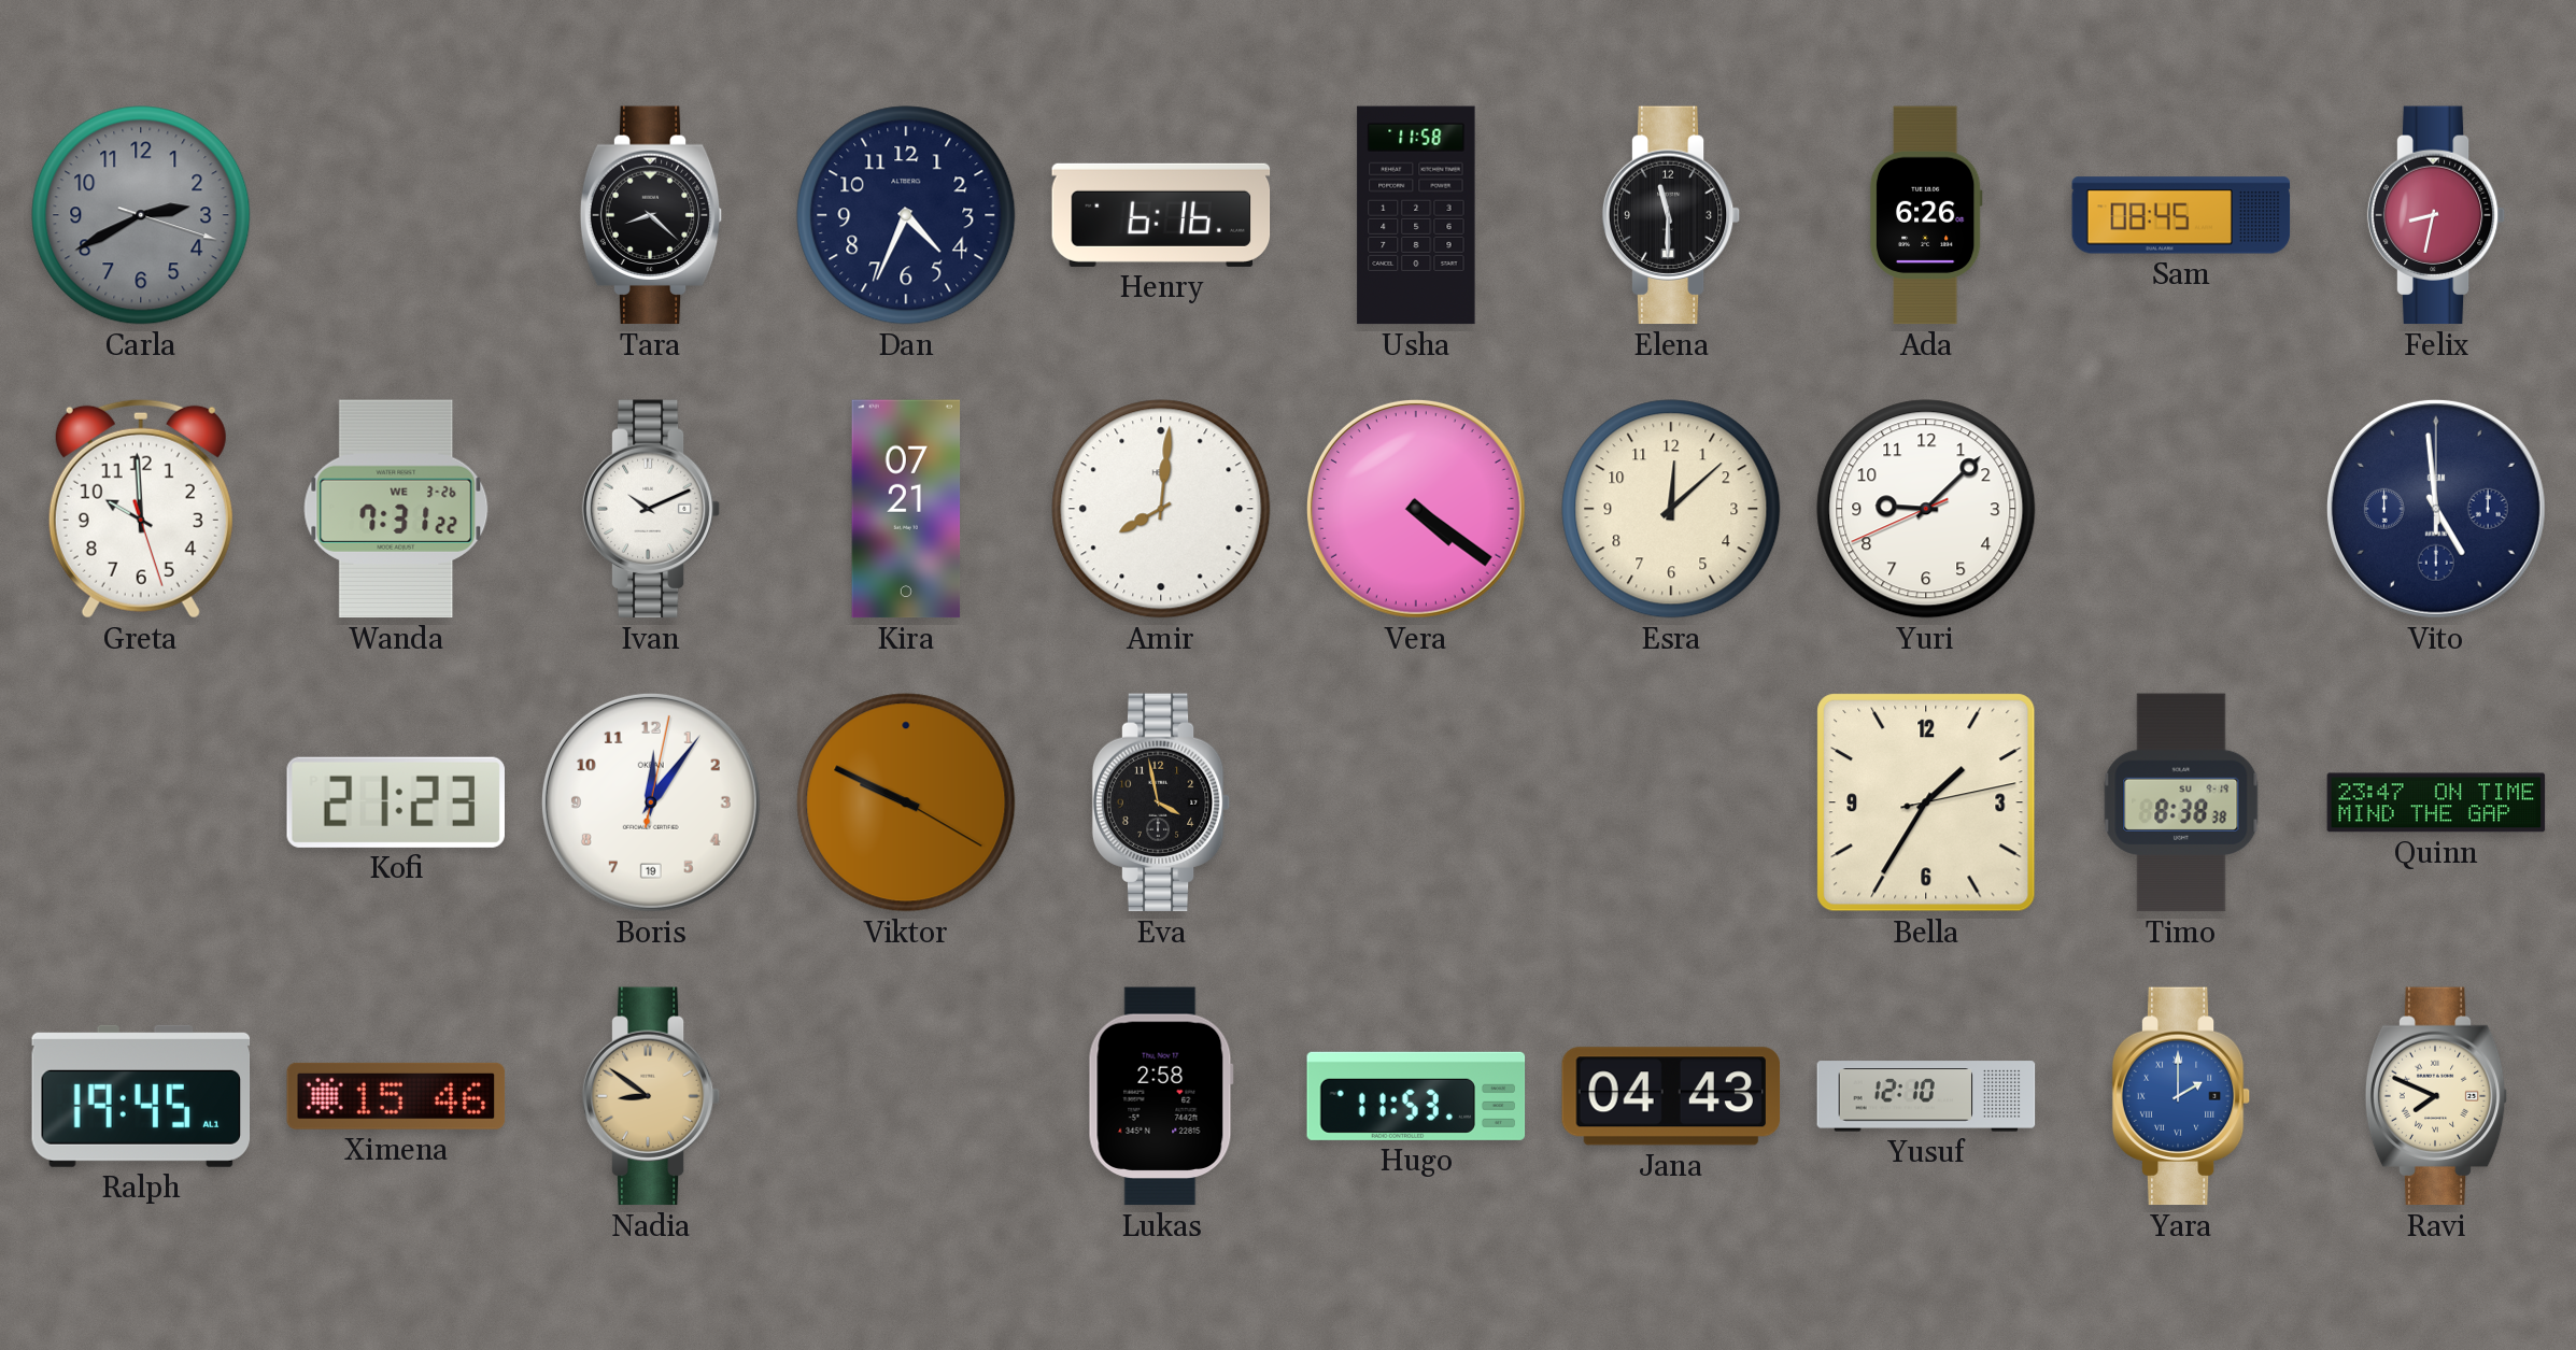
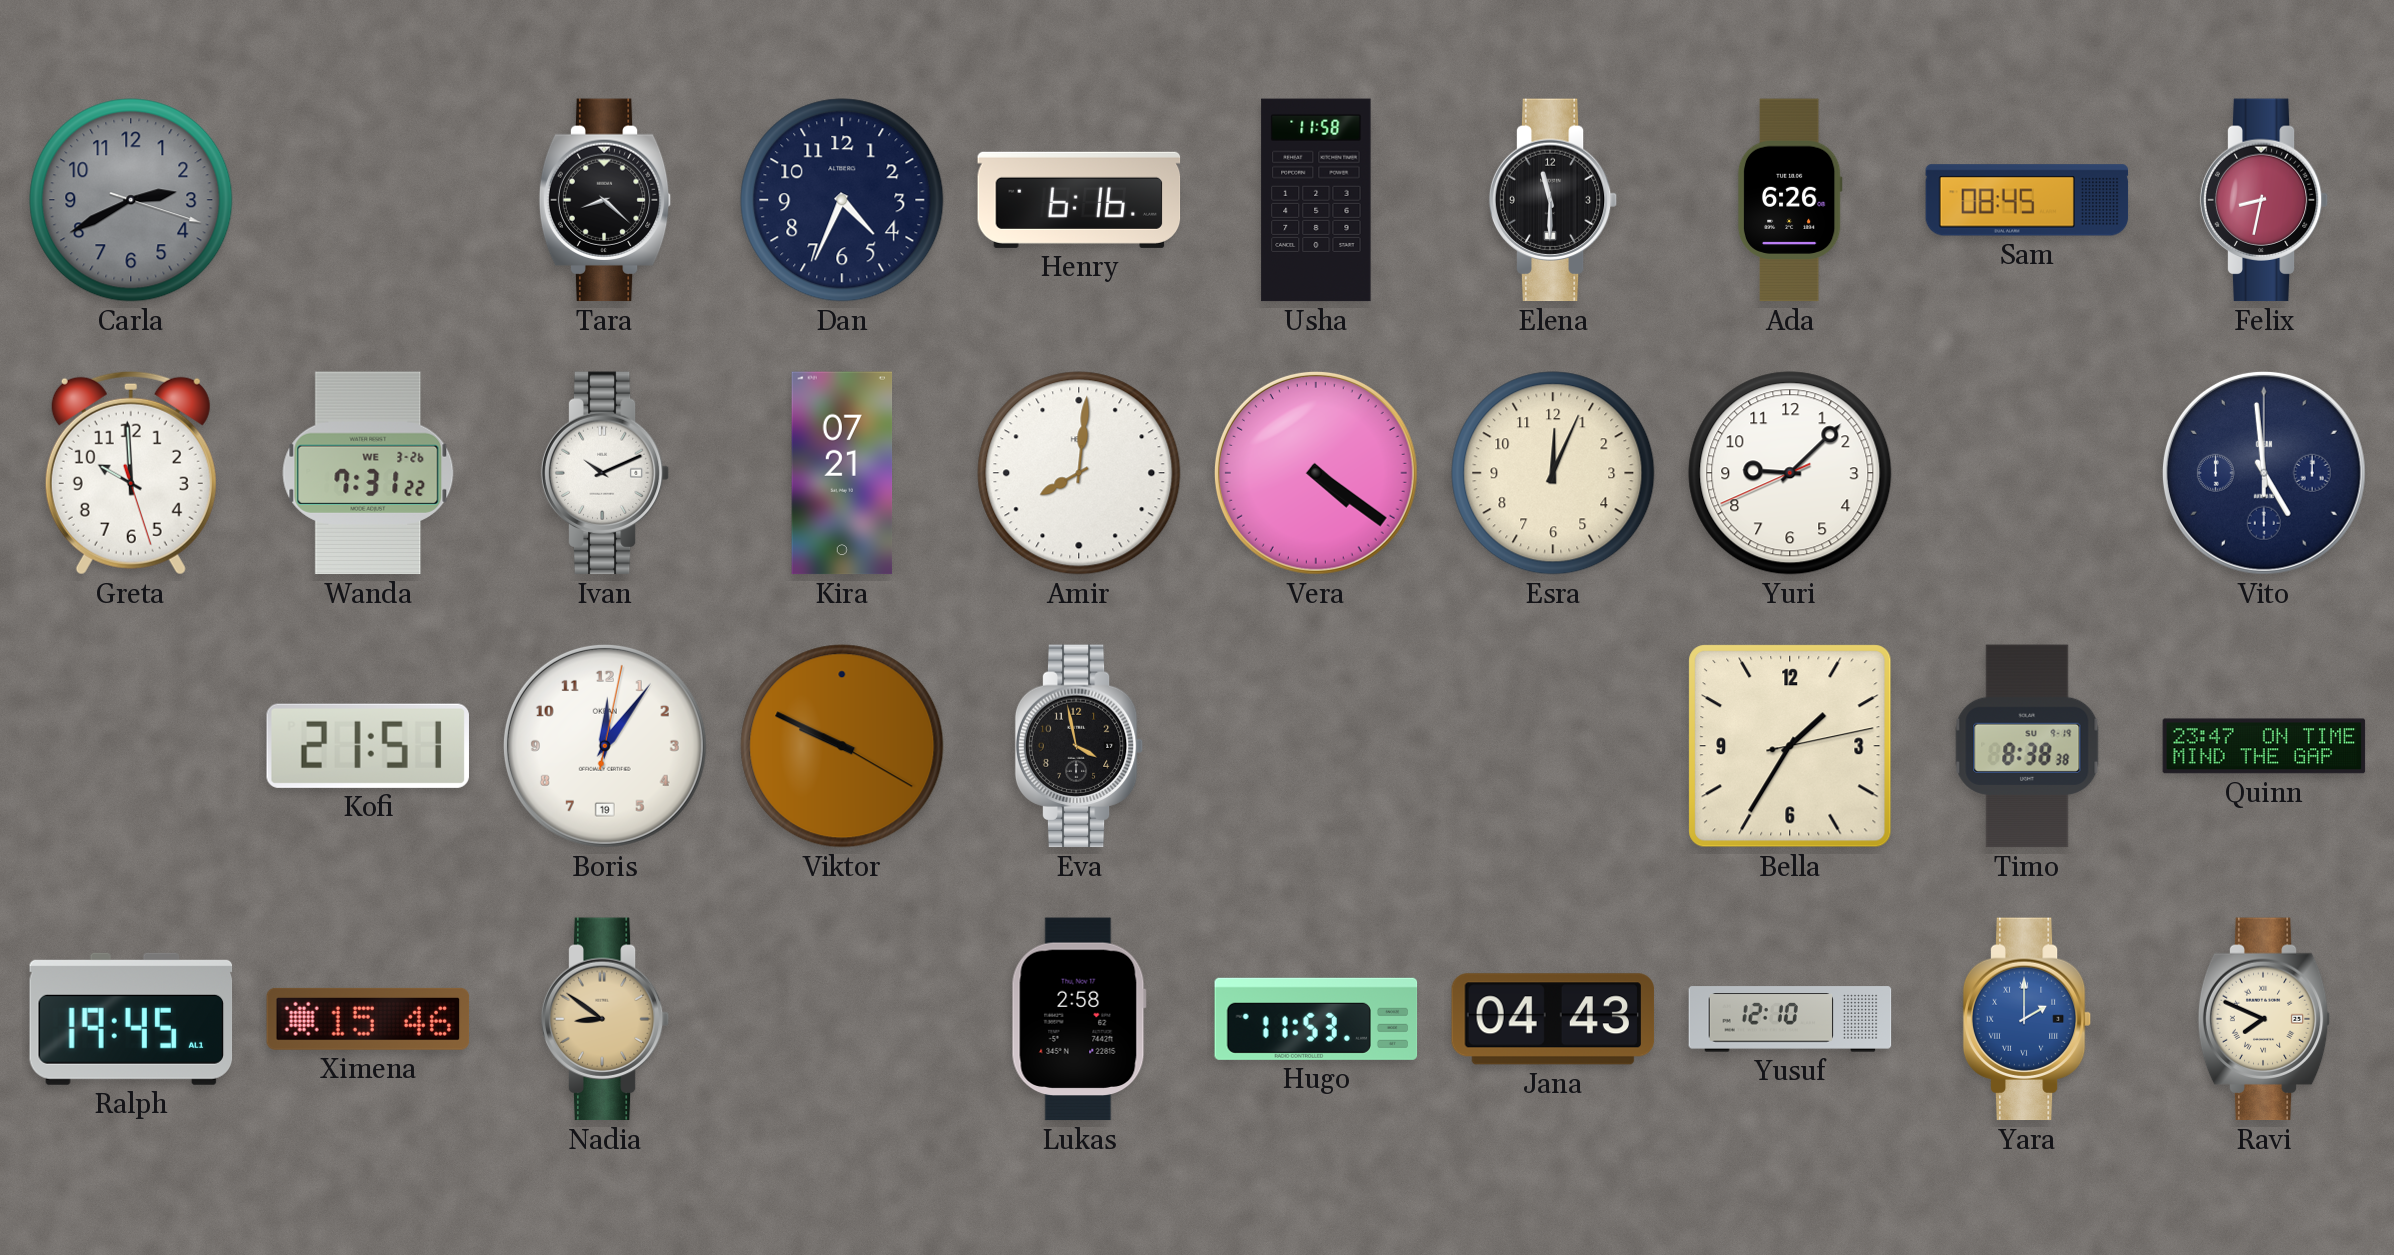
Esra: 12:08 -> 12:04 (1553, 473)
Kofi: 21:23 -> 21:51 (368, 746)
